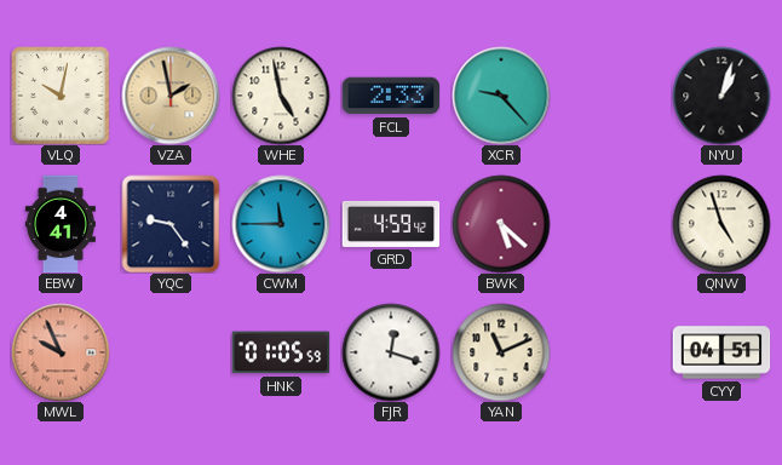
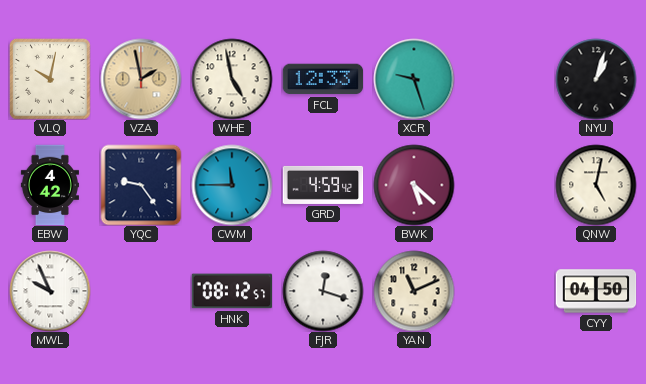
FCL: 2:33 -> 12:33 (323, 79)
XCR: 9:23 -> 9:27 (414, 79)
EBW: 4:41 -> 4:42 (50, 185)
QNW: 4:57 -> 5:02 (596, 185)
MWL dial: salmon -> white (50, 291)
HNK: 01:05 -> 08:12 (232, 291)
CYY: 04:51 -> 04:50 (596, 291)
